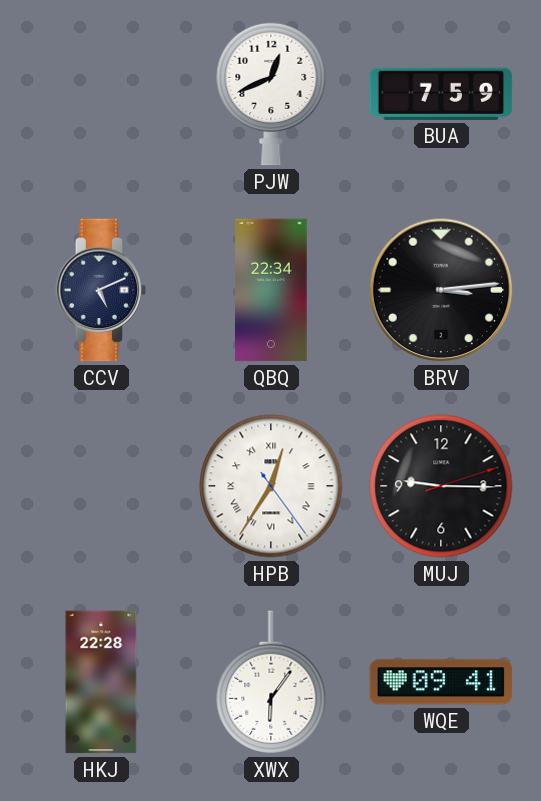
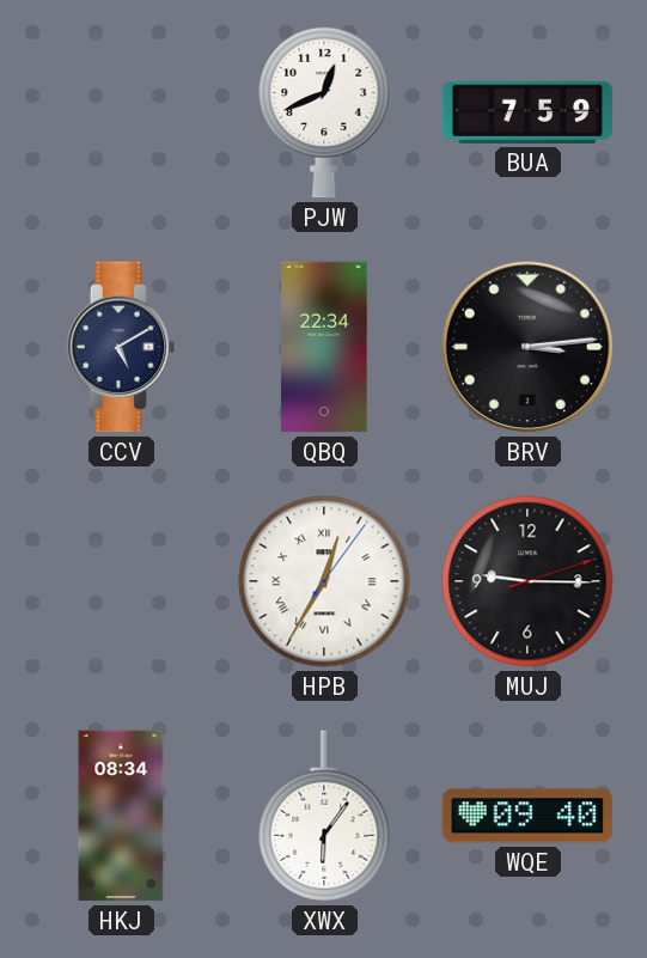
CCV: 5:11 -> 5:10 (121, 347)
HPB: 12:35:24 -> 12:35:06 (324, 581)
HKJ: 22:28 -> 08:34 (121, 816)
WQE: 09:41 -> 09:40 (527, 816)
